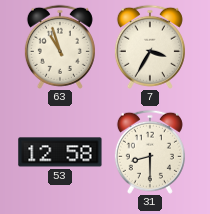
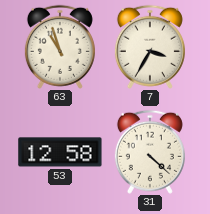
31: 8:30 -> 4:22 (150, 152)
